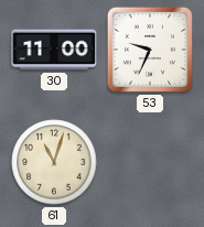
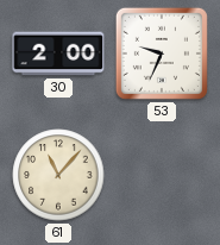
30: 11:00 -> 2:00 (58, 54)
61: 11:03 -> 11:07 (58, 175)
